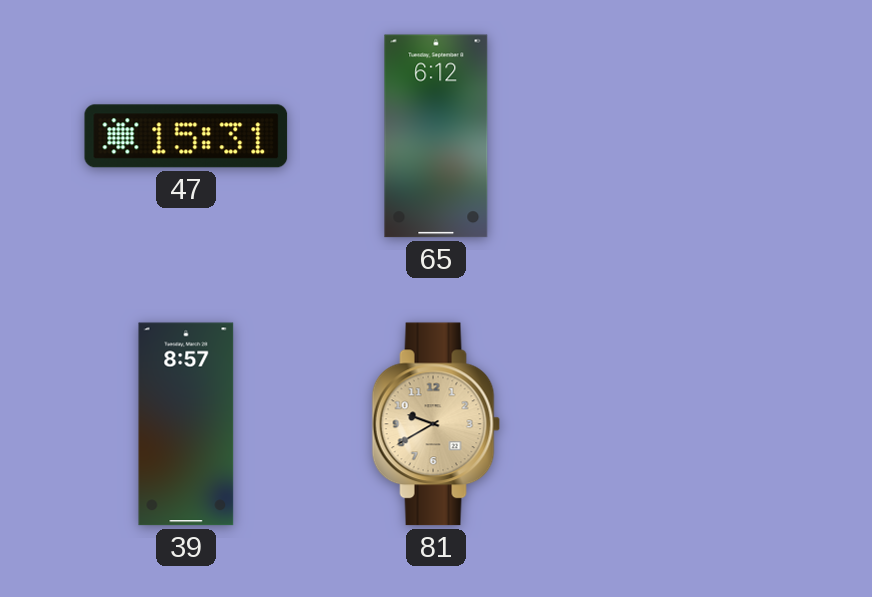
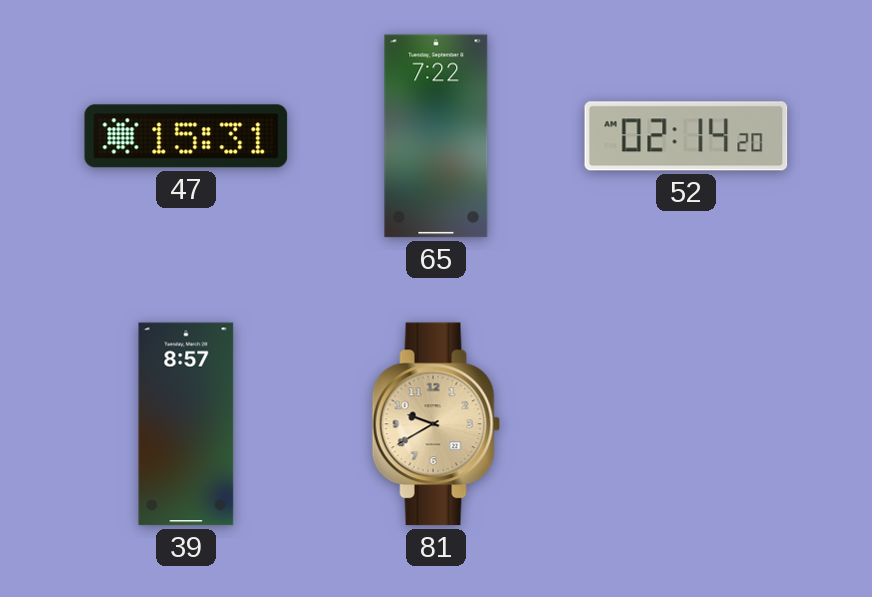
65: 6:12 -> 7:22 (436, 136)
52: none -> 02:14 (686, 136)
